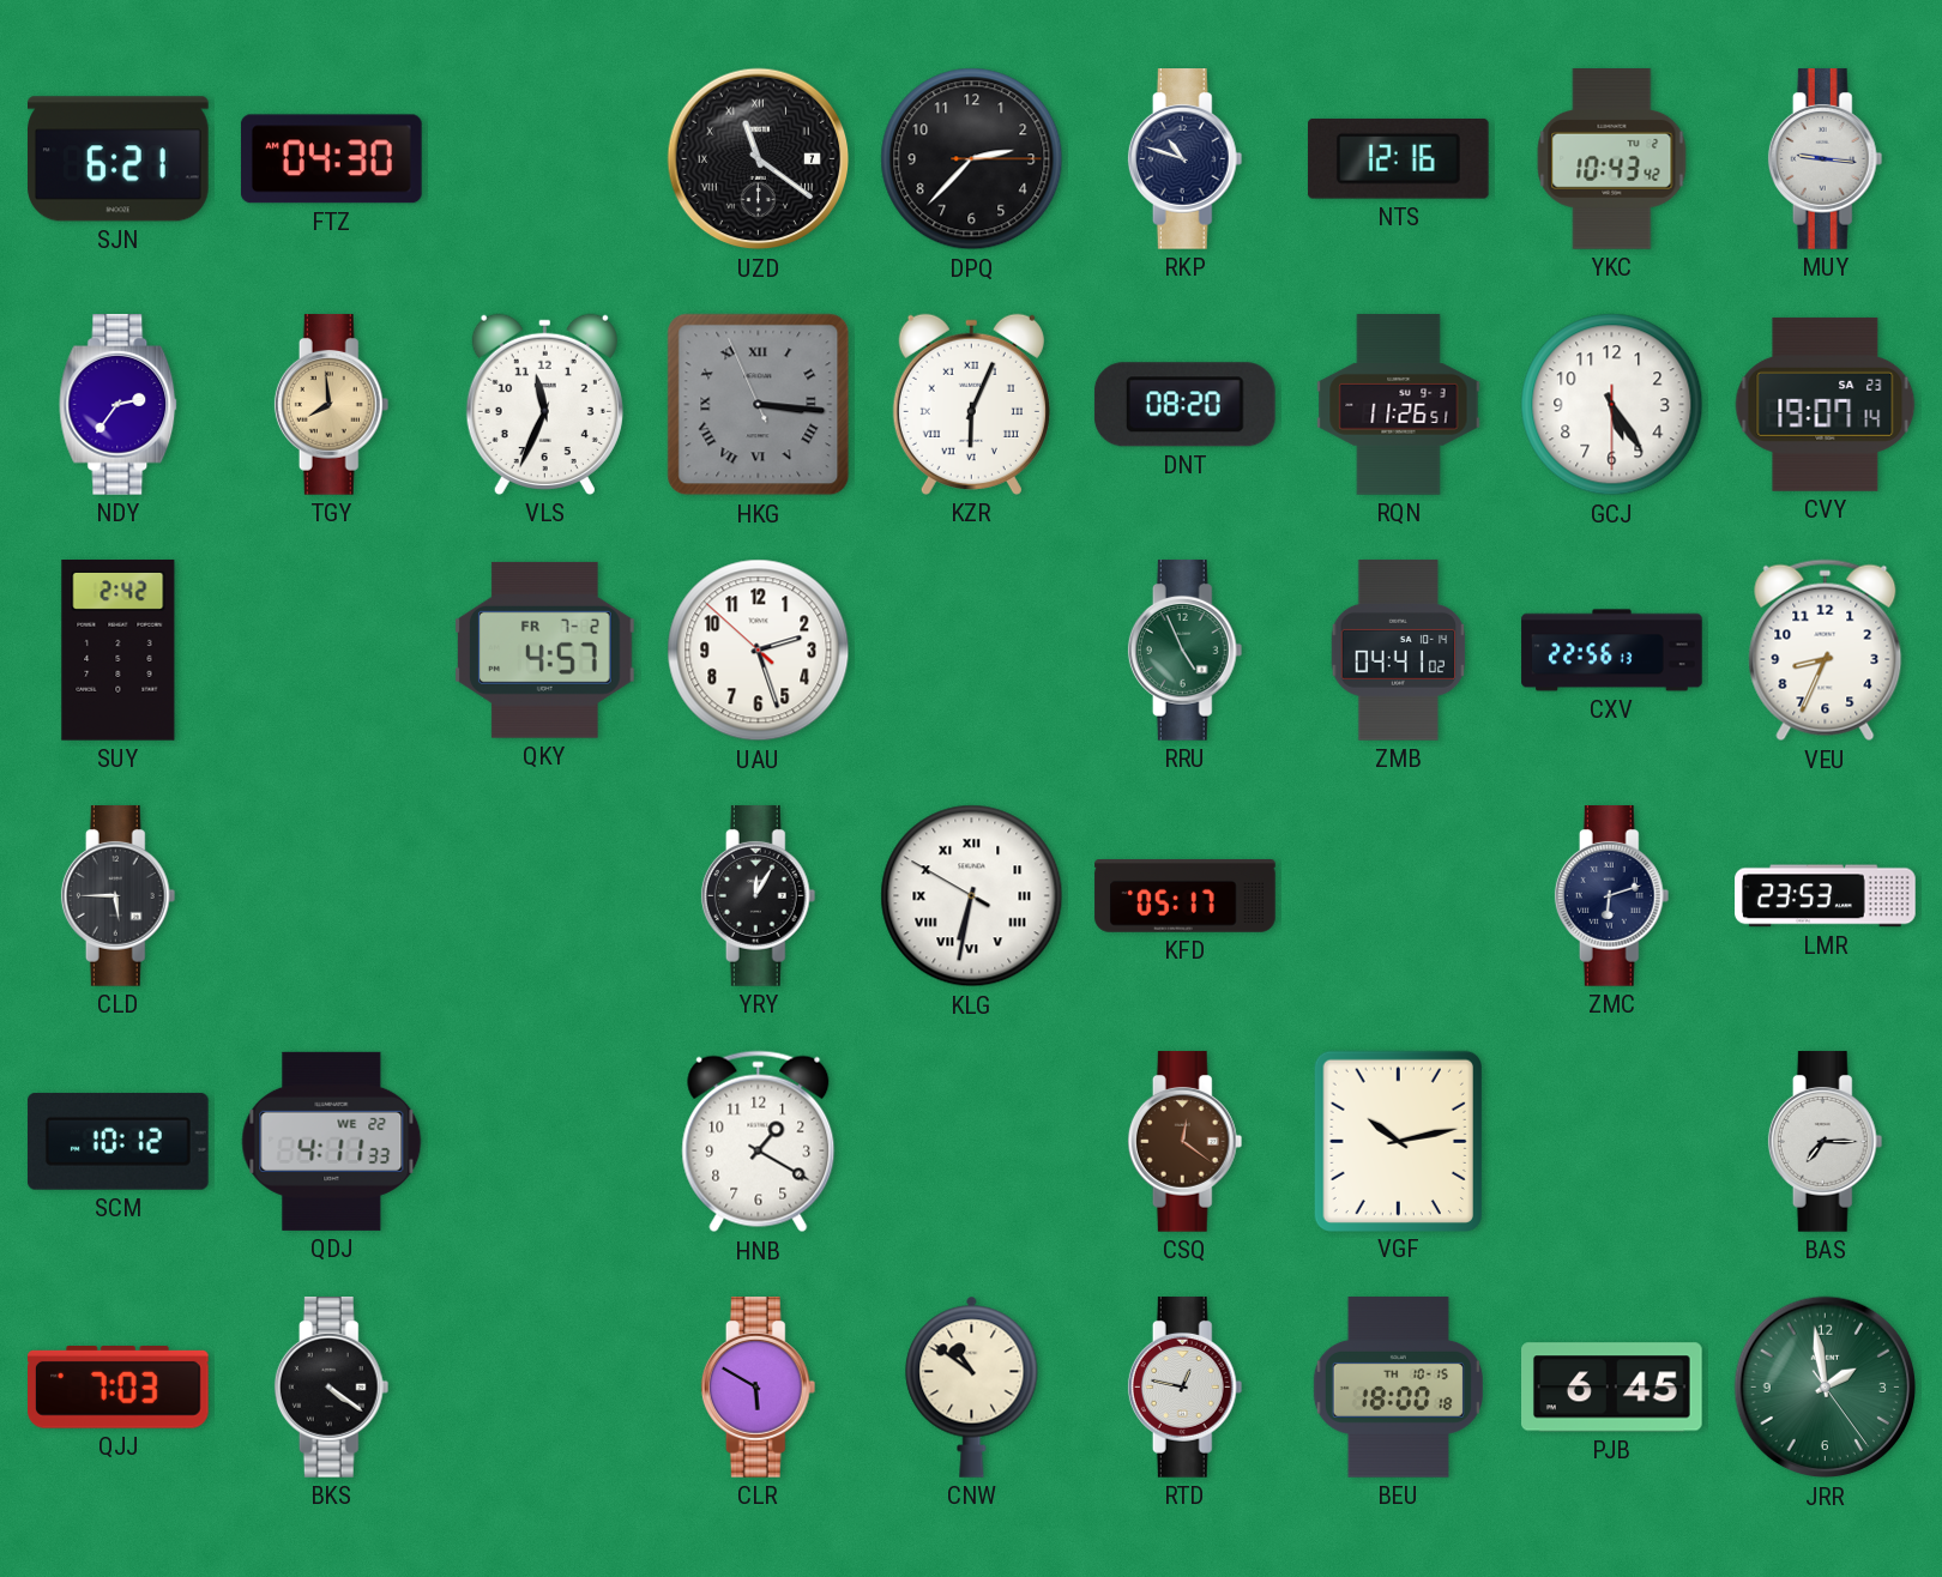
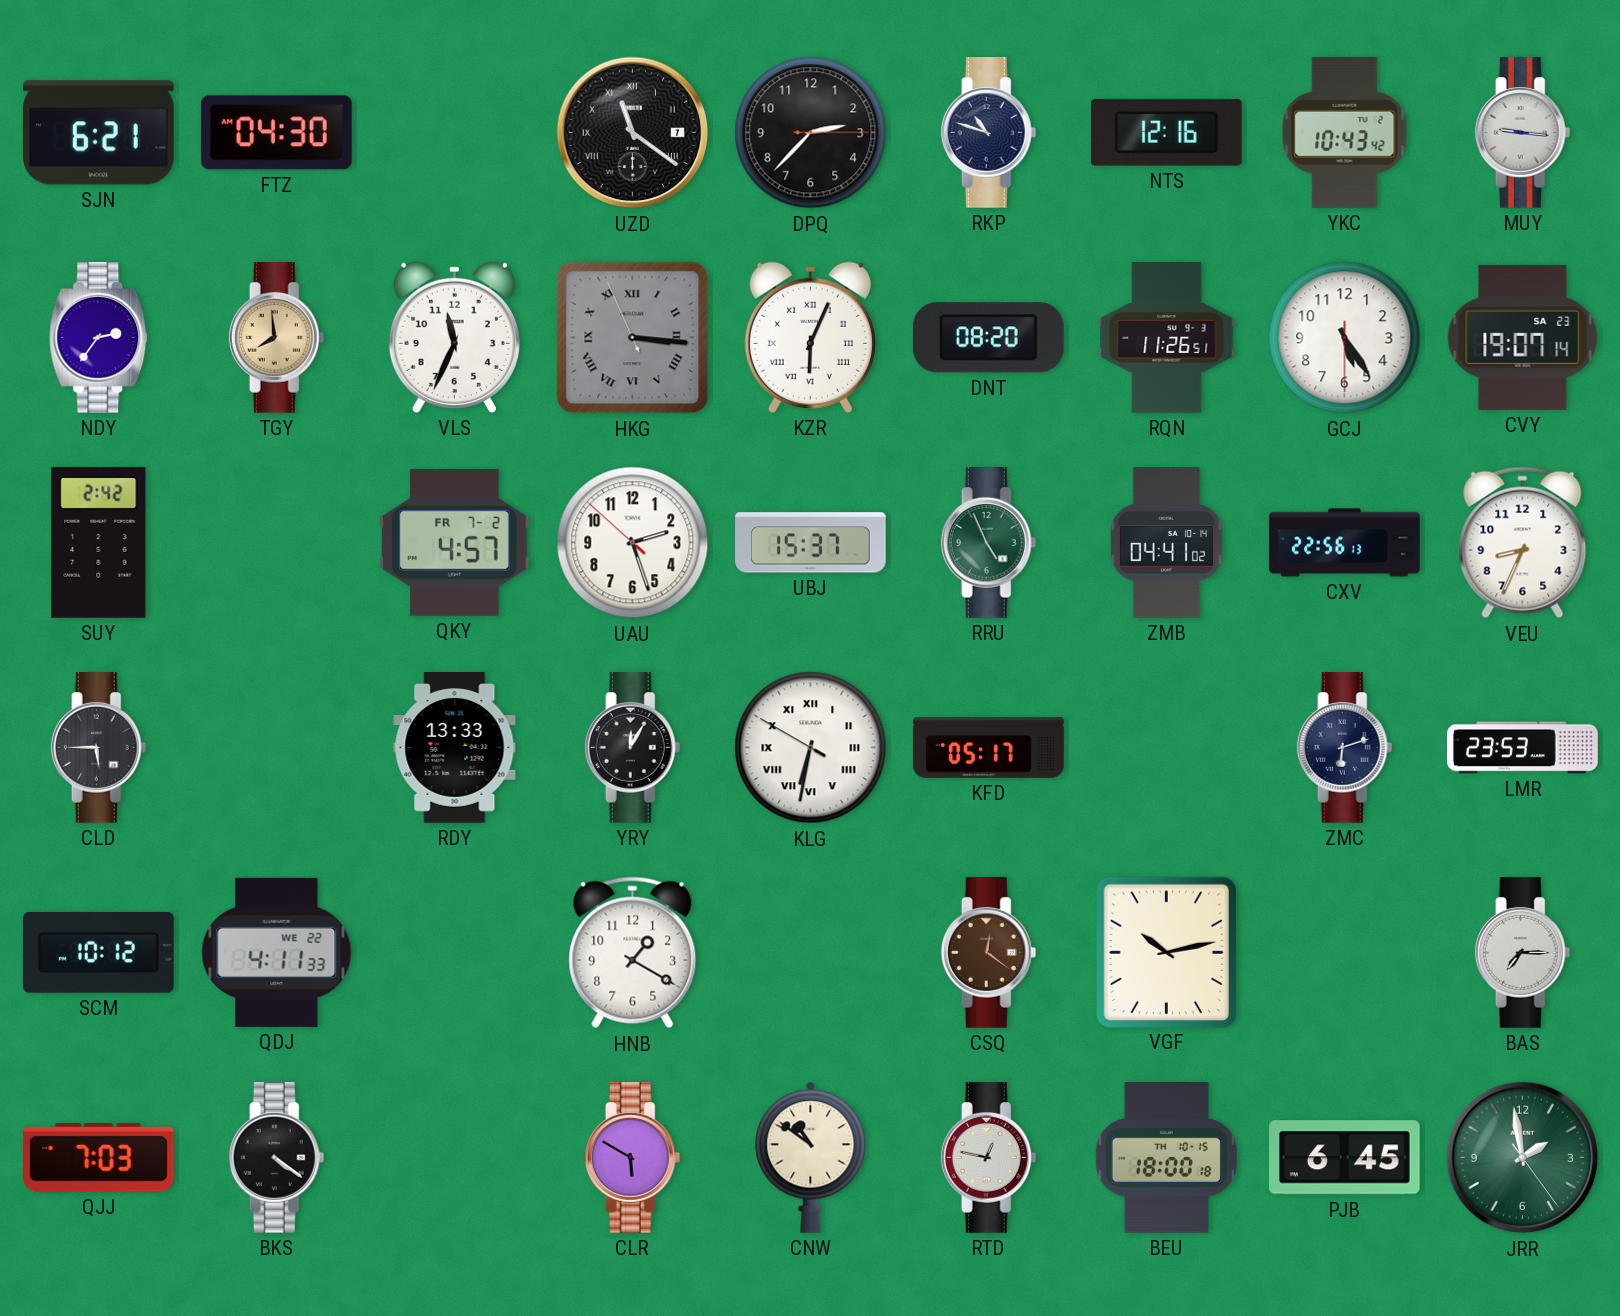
UBJ: none -> 15:37 (811, 543)
RDY: none -> 13:33 (455, 748)
